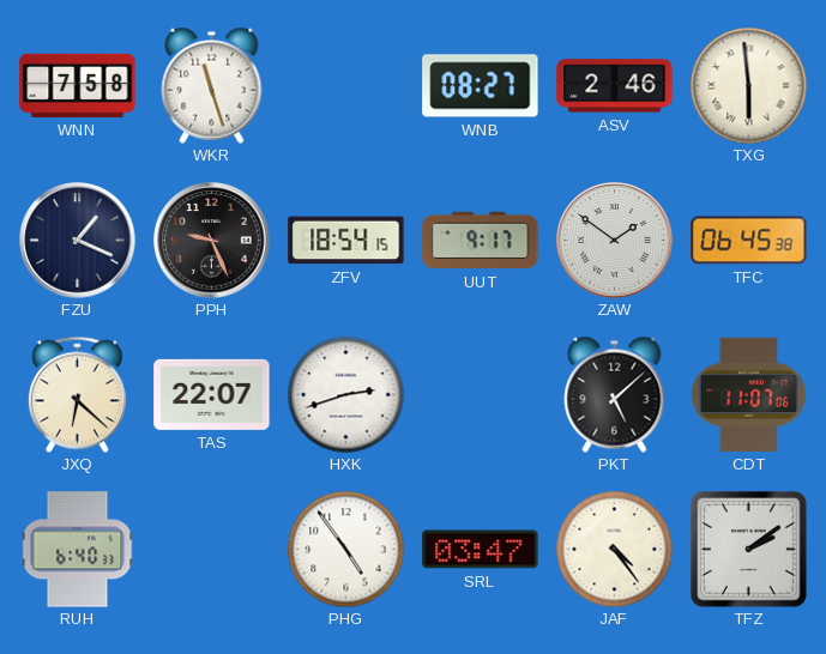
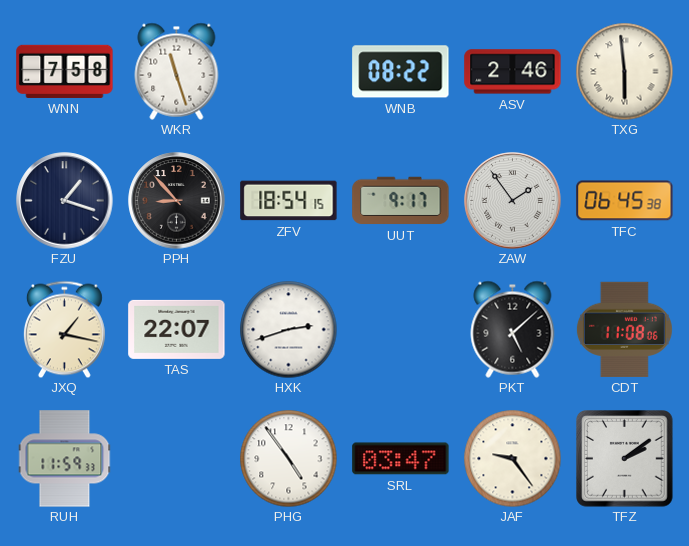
WNB: 08:27 -> 08:22 (401, 72)
FZU: 1:19 -> 1:18 (65, 201)
PPH: 9:26 -> 8:53 (177, 201)
ZAW: 1:51 -> 1:54 (513, 201)
JXQ: 6:22 -> 1:17 (64, 329)
CDT: 11:07 -> 11:08 (624, 329)
RUH: 6:40 -> 11:59 (65, 459)
JAF: 4:24 -> 9:24 (512, 458)
